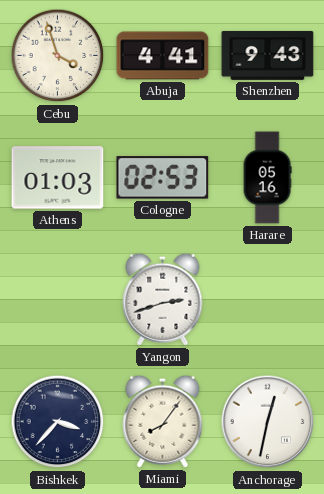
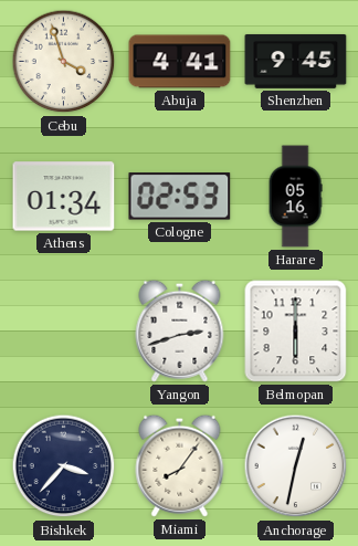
Shenzhen: 9:43 -> 9:45 (296, 62)
Athens: 01:03 -> 01:34 (64, 197)
Belmopan: none -> 6:00 (296, 332)
